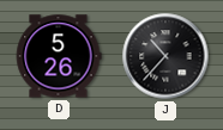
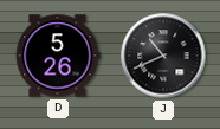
J: 10:37 -> 10:41 (163, 56)
